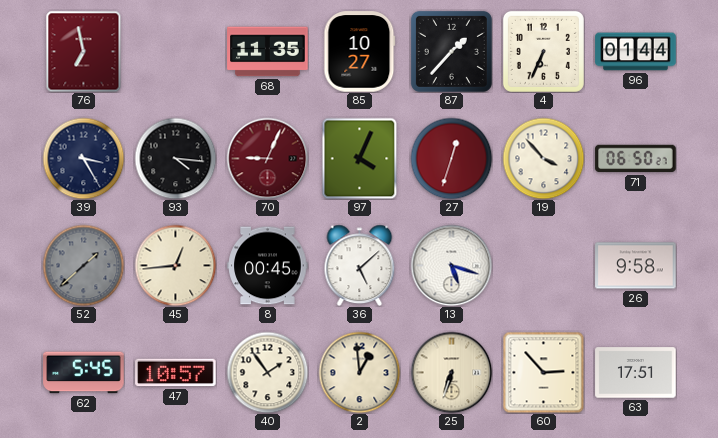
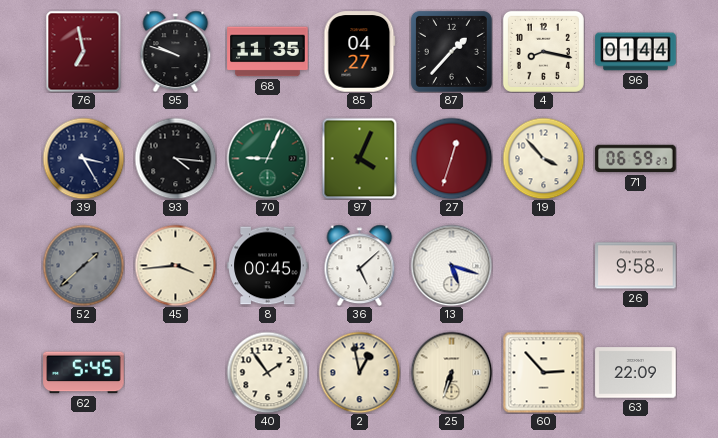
95: none -> 9:48 (176, 51)
85: 10:27 -> 04:27 (360, 52)
4: 6:34 -> 8:17 (543, 51)
70 dial: burgundy -> green (267, 158)
71: 06:50 -> 06:59 (636, 159)
45: 12:44 -> 3:44 (175, 265)
47: 10:57 -> none (176, 373)
2: 12:59 -> 12:58 (359, 372)
63: 17:51 -> 22:09 (636, 373)
